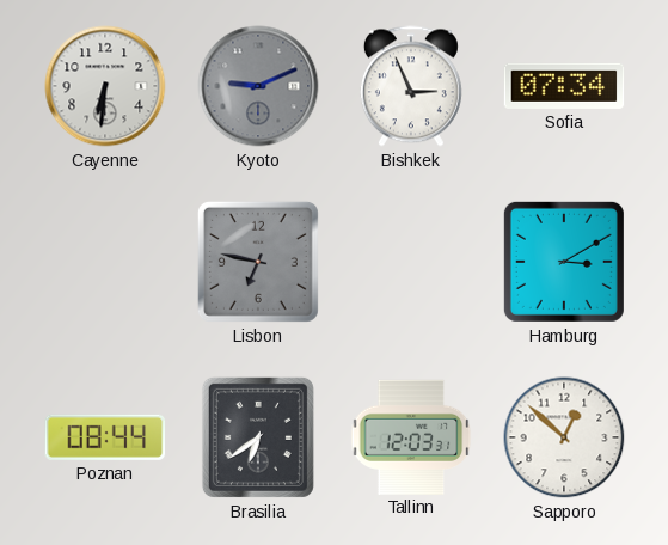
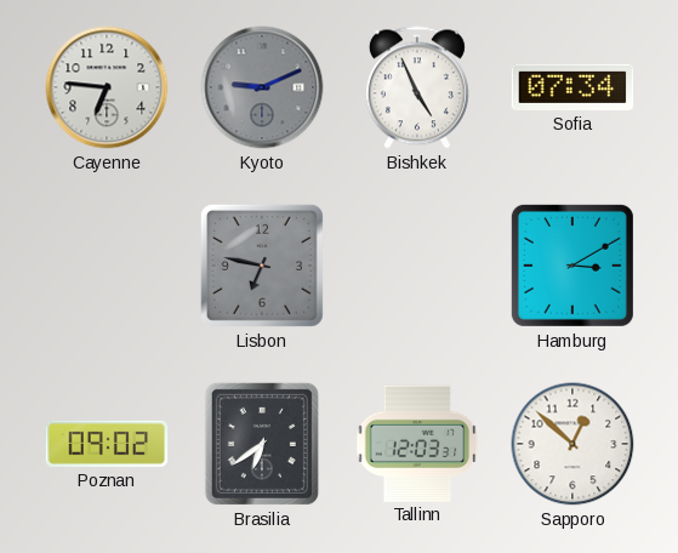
Cayenne: 6:31 -> 6:46 (107, 87)
Bishkek: 2:56 -> 4:56 (417, 87)
Poznan: 08:44 -> 09:02 (107, 444)
